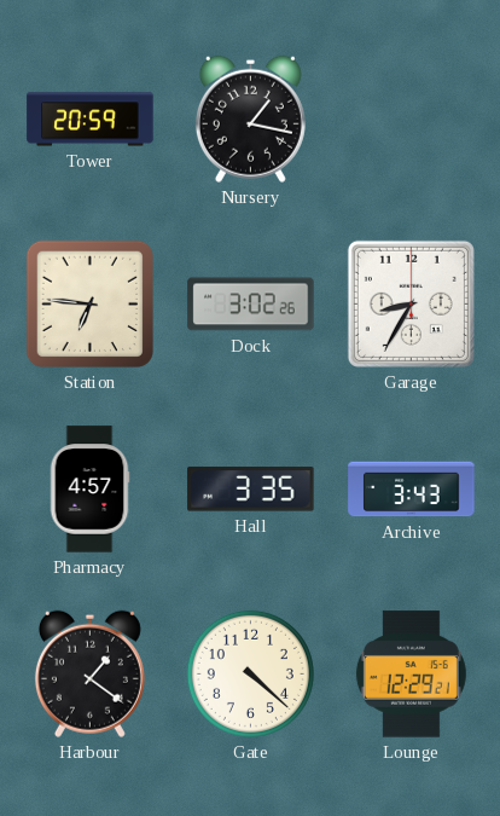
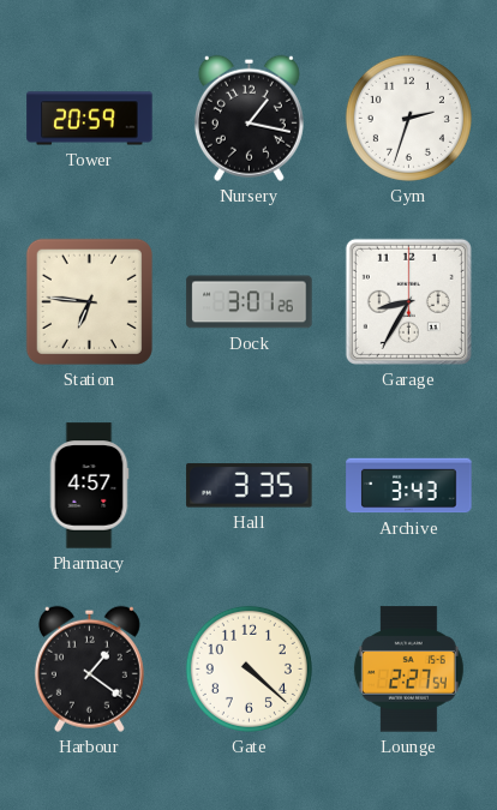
Gym: none -> 2:33 (408, 118)
Dock: 3:02 -> 3:01 (250, 302)
Lounge: 12:29 -> 2:27 (408, 670)
